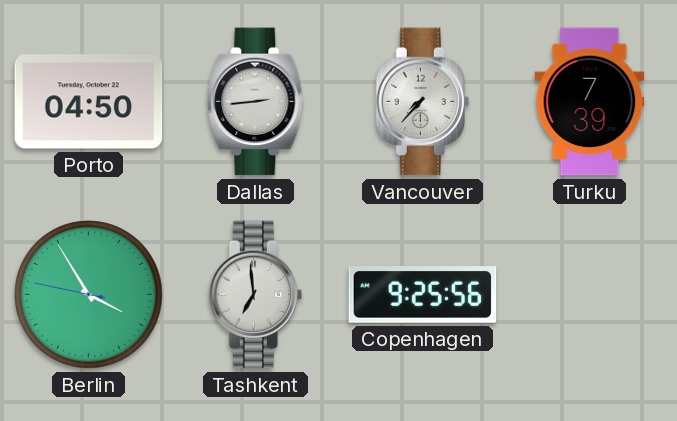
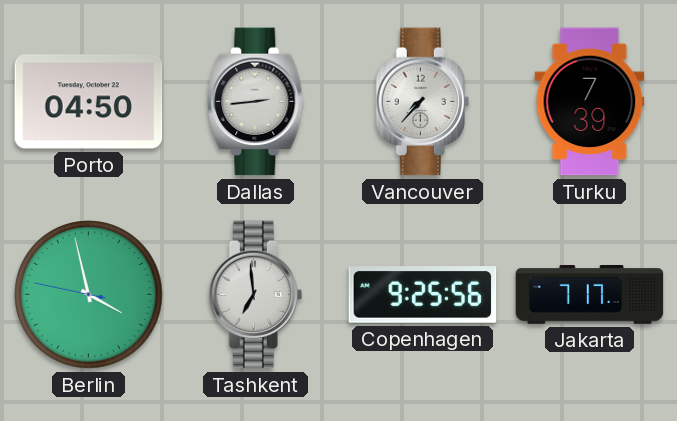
Berlin: 3:54 -> 3:57 (89, 295)
Jakarta: none -> 7:17 (590, 295)
